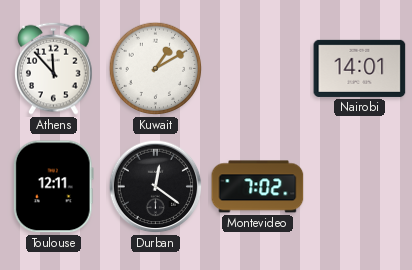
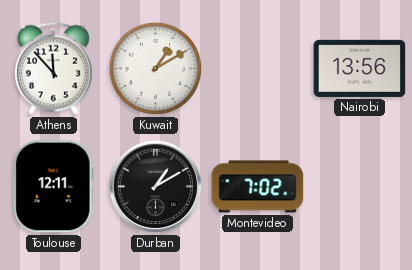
Nairobi: 14:01 -> 13:56 (360, 68)
Durban: 12:21 -> 1:10 (156, 187)
